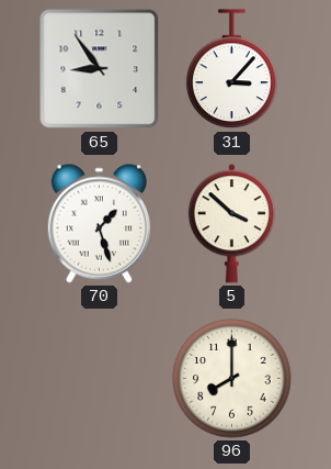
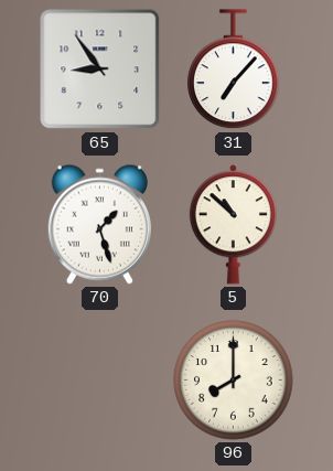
31: 3:07 -> 7:07 (234, 69)
5: 3:52 -> 10:52 (233, 225)
